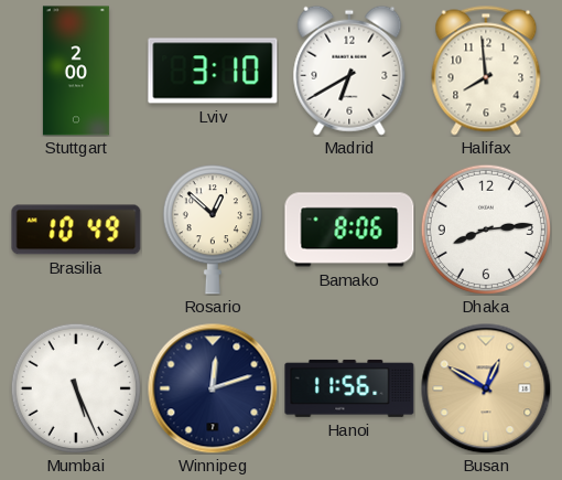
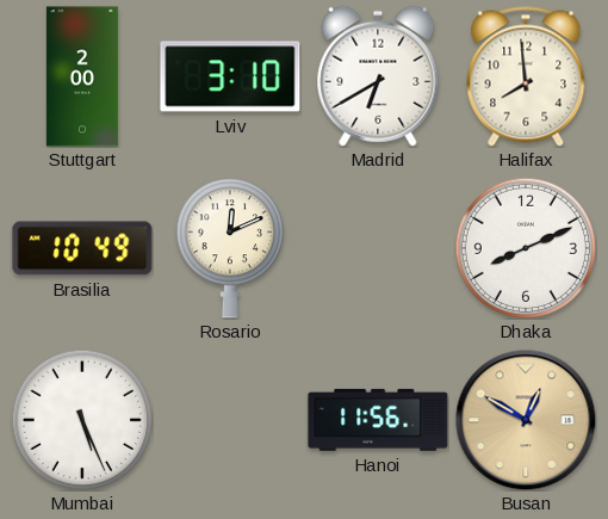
Rosario: 12:52 -> 12:11 (230, 248)
Bamako: 8:06 -> none (349, 230)
Dhaka: 8:14 -> 8:11 (526, 248)
Winnipeg: 12:12 -> none (213, 388)
